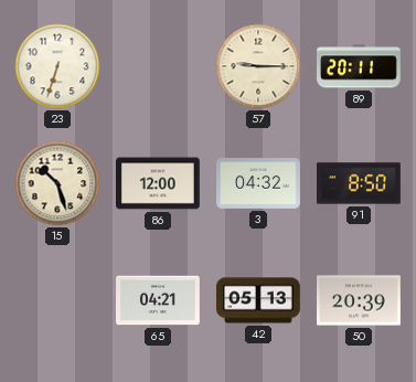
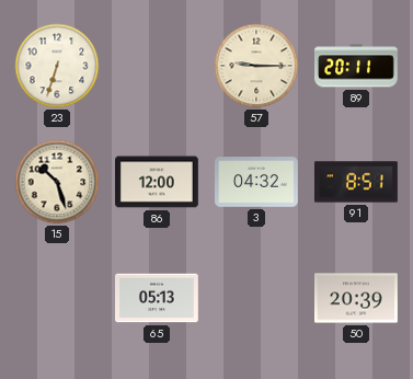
91: 8:50 -> 8:51 (357, 182)
65: 04:21 -> 05:13 (158, 298)
42: 05:13 -> none (259, 300)
